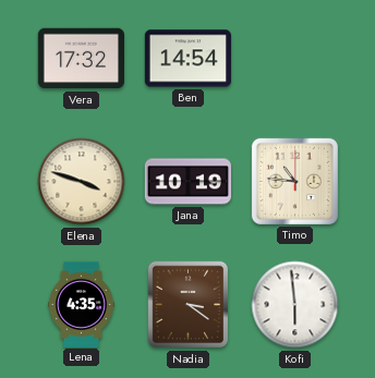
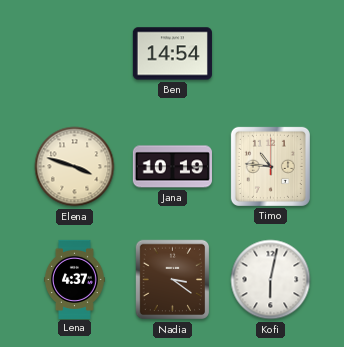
Vera: 17:32 -> none (81, 59)
Lena: 4:35 -> 4:37 (75, 279)
Kofi: 5:59 -> 6:02 (271, 280)
